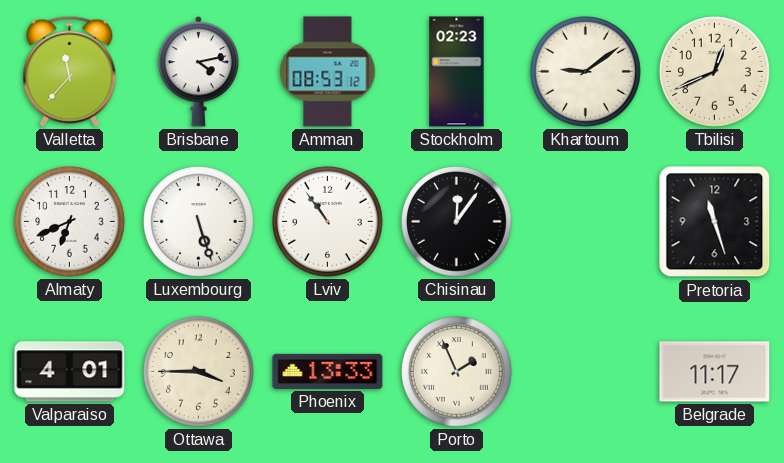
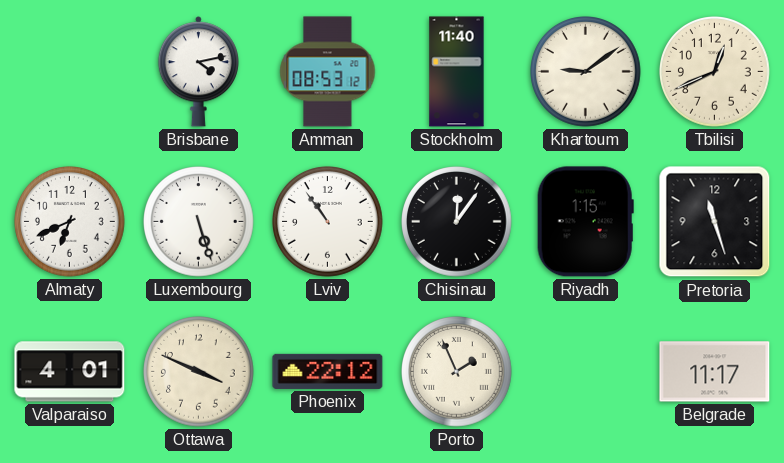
Valletta: 11:37 -> none (70, 71)
Stockholm: 02:23 -> 11:40 (457, 72)
Riyadh: none -> 1:15 (585, 222)
Ottawa: 3:45 -> 3:49 (199, 372)
Phoenix: 13:33 -> 22:12 (328, 371)
